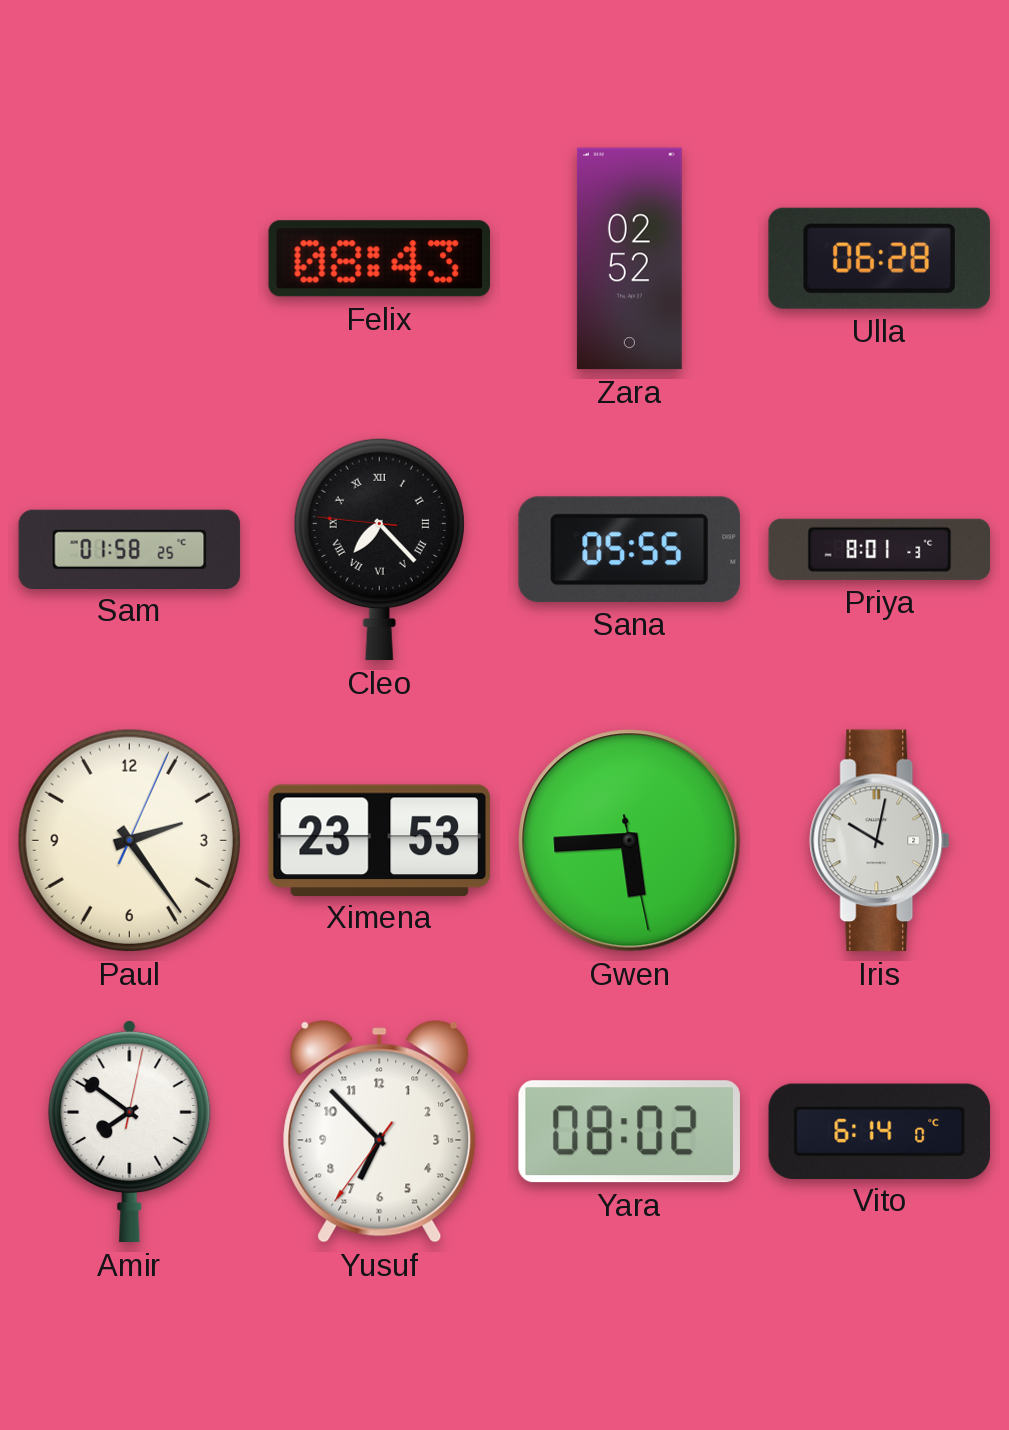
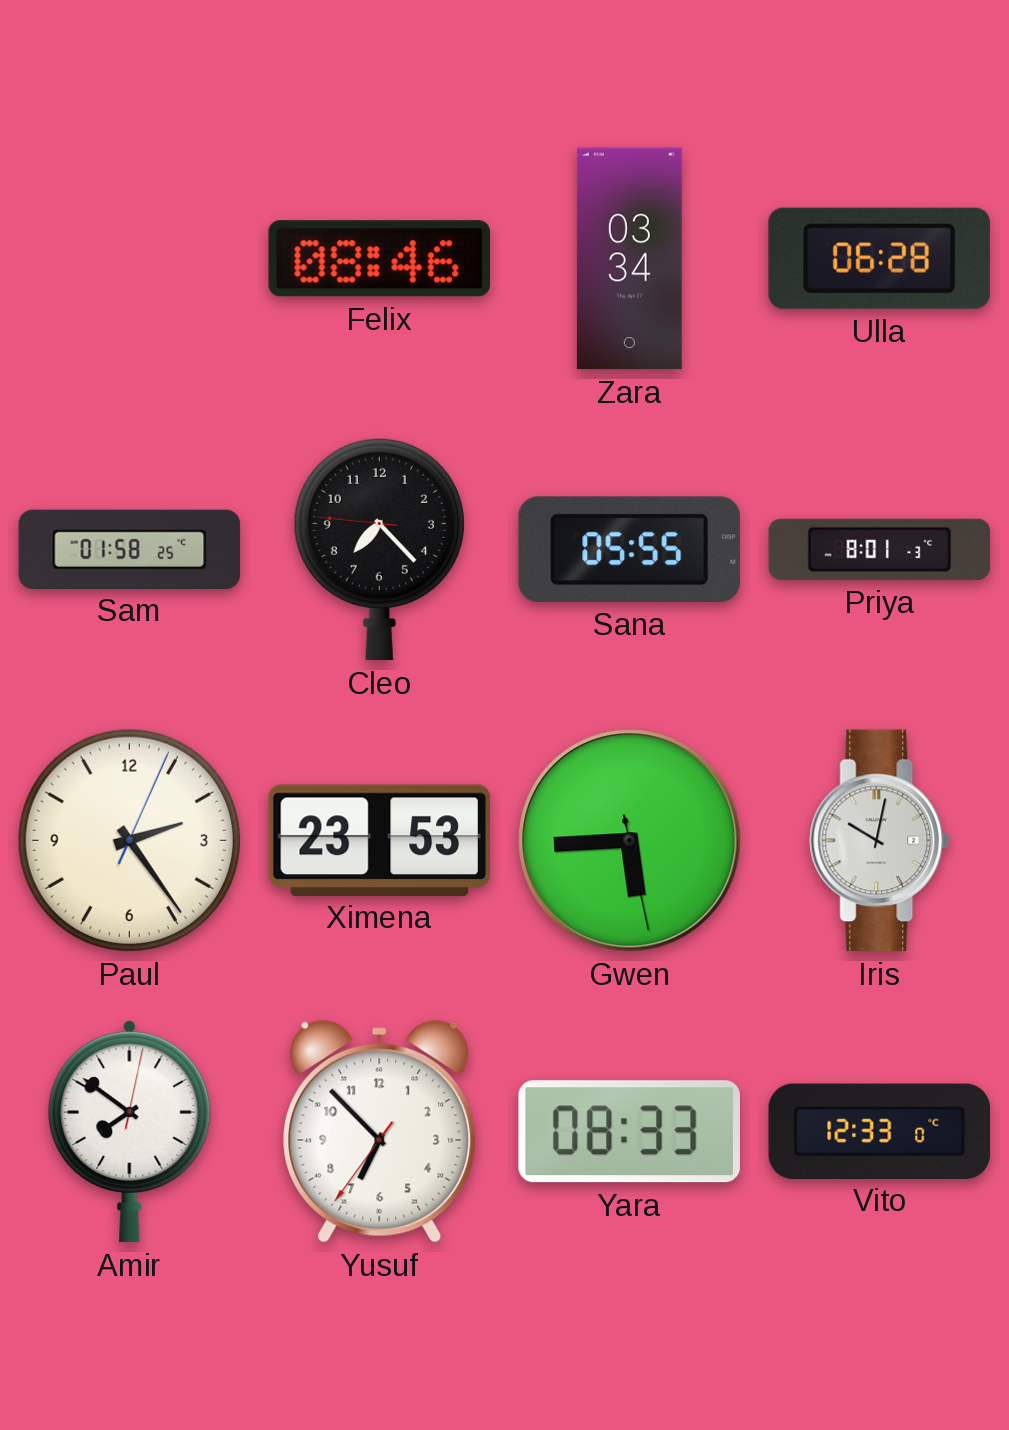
Felix: 08:43 -> 08:46 (379, 259)
Zara: 02:52 -> 03:34 (629, 259)
Cleo numerals: Roman -> Arabic (379, 549)
Yara: 08:02 -> 08:33 (629, 1132)
Vito: 6:14 -> 12:33 (880, 1131)
